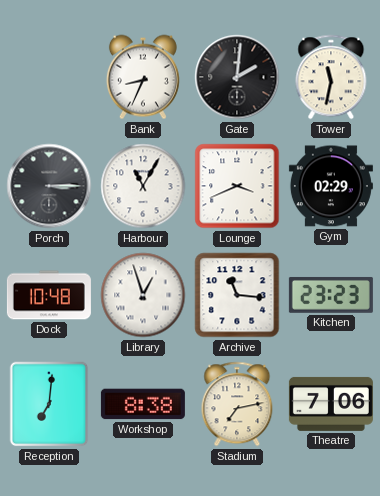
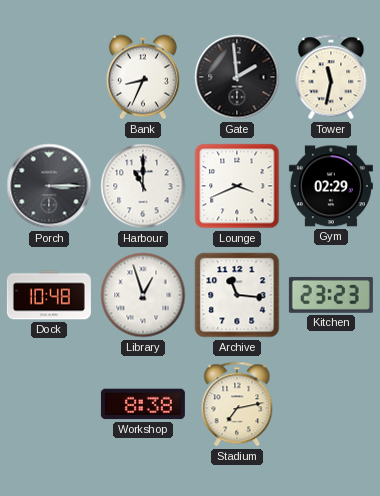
Gate: 2:01 -> 1:59 (237, 77)
Harbour: 11:05 -> 11:00 (143, 186)
Reception: 7:01 -> none (49, 404)
Theatre: 7:06 -> none (331, 404)
